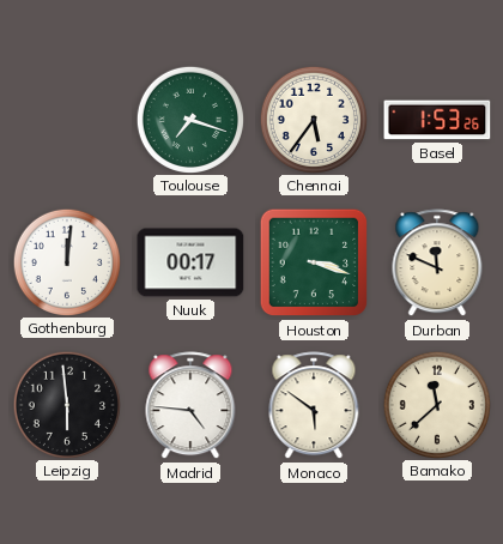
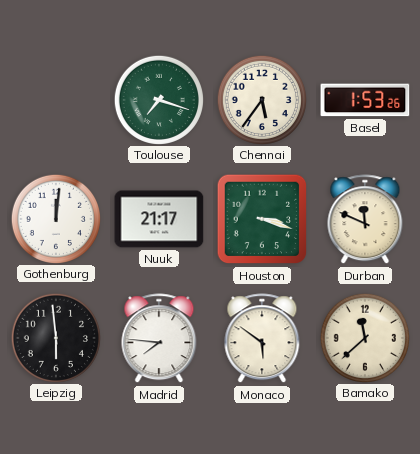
Nuuk: 00:17 -> 21:17 (159, 219)
Madrid: 4:46 -> 7:46 (159, 339)
